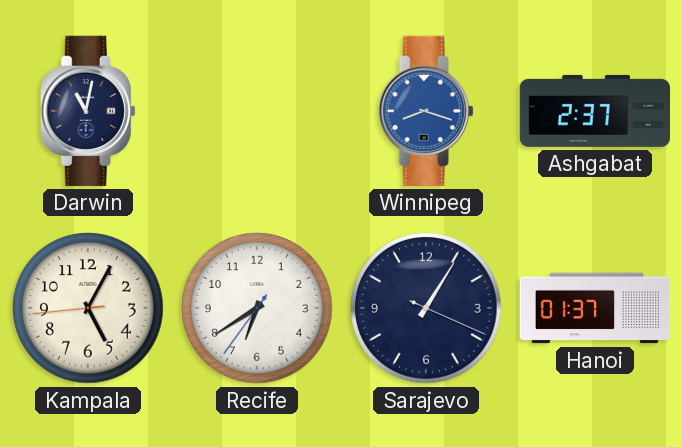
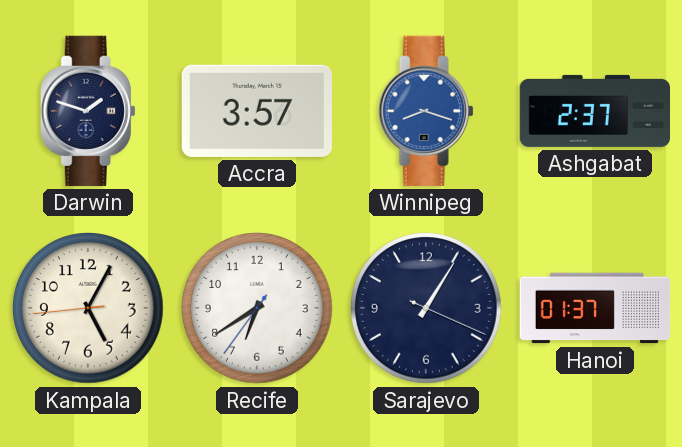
Darwin: 11:02 -> 1:48 (88, 111)
Accra: none -> 3:57 (257, 111)
